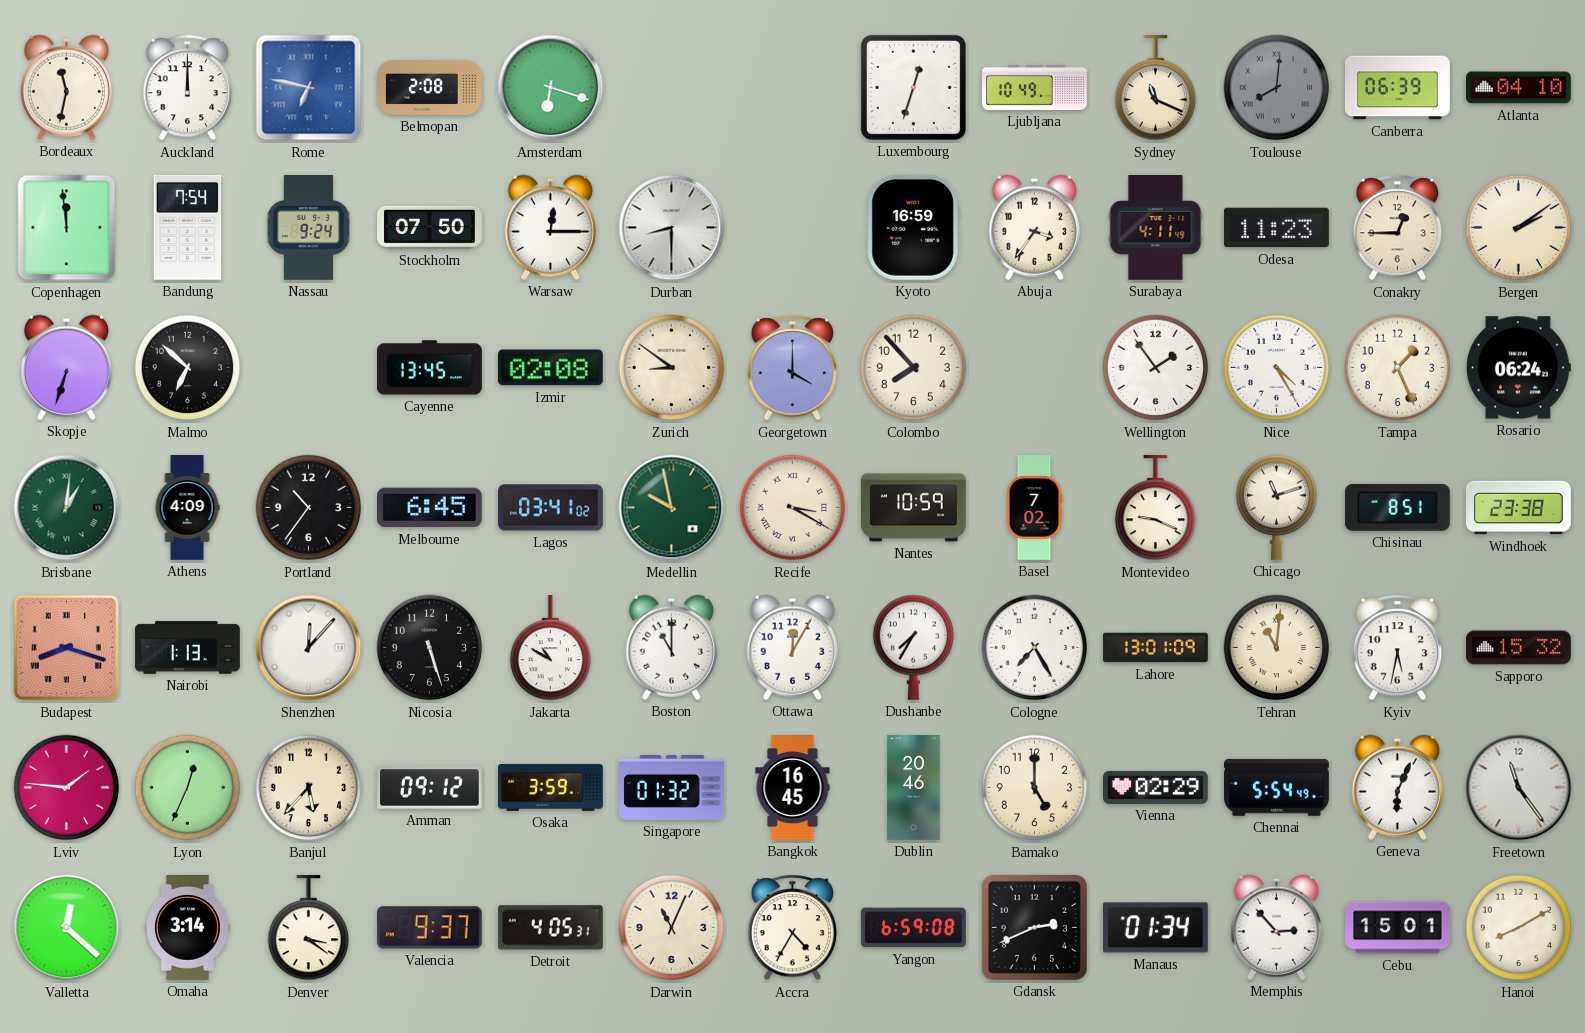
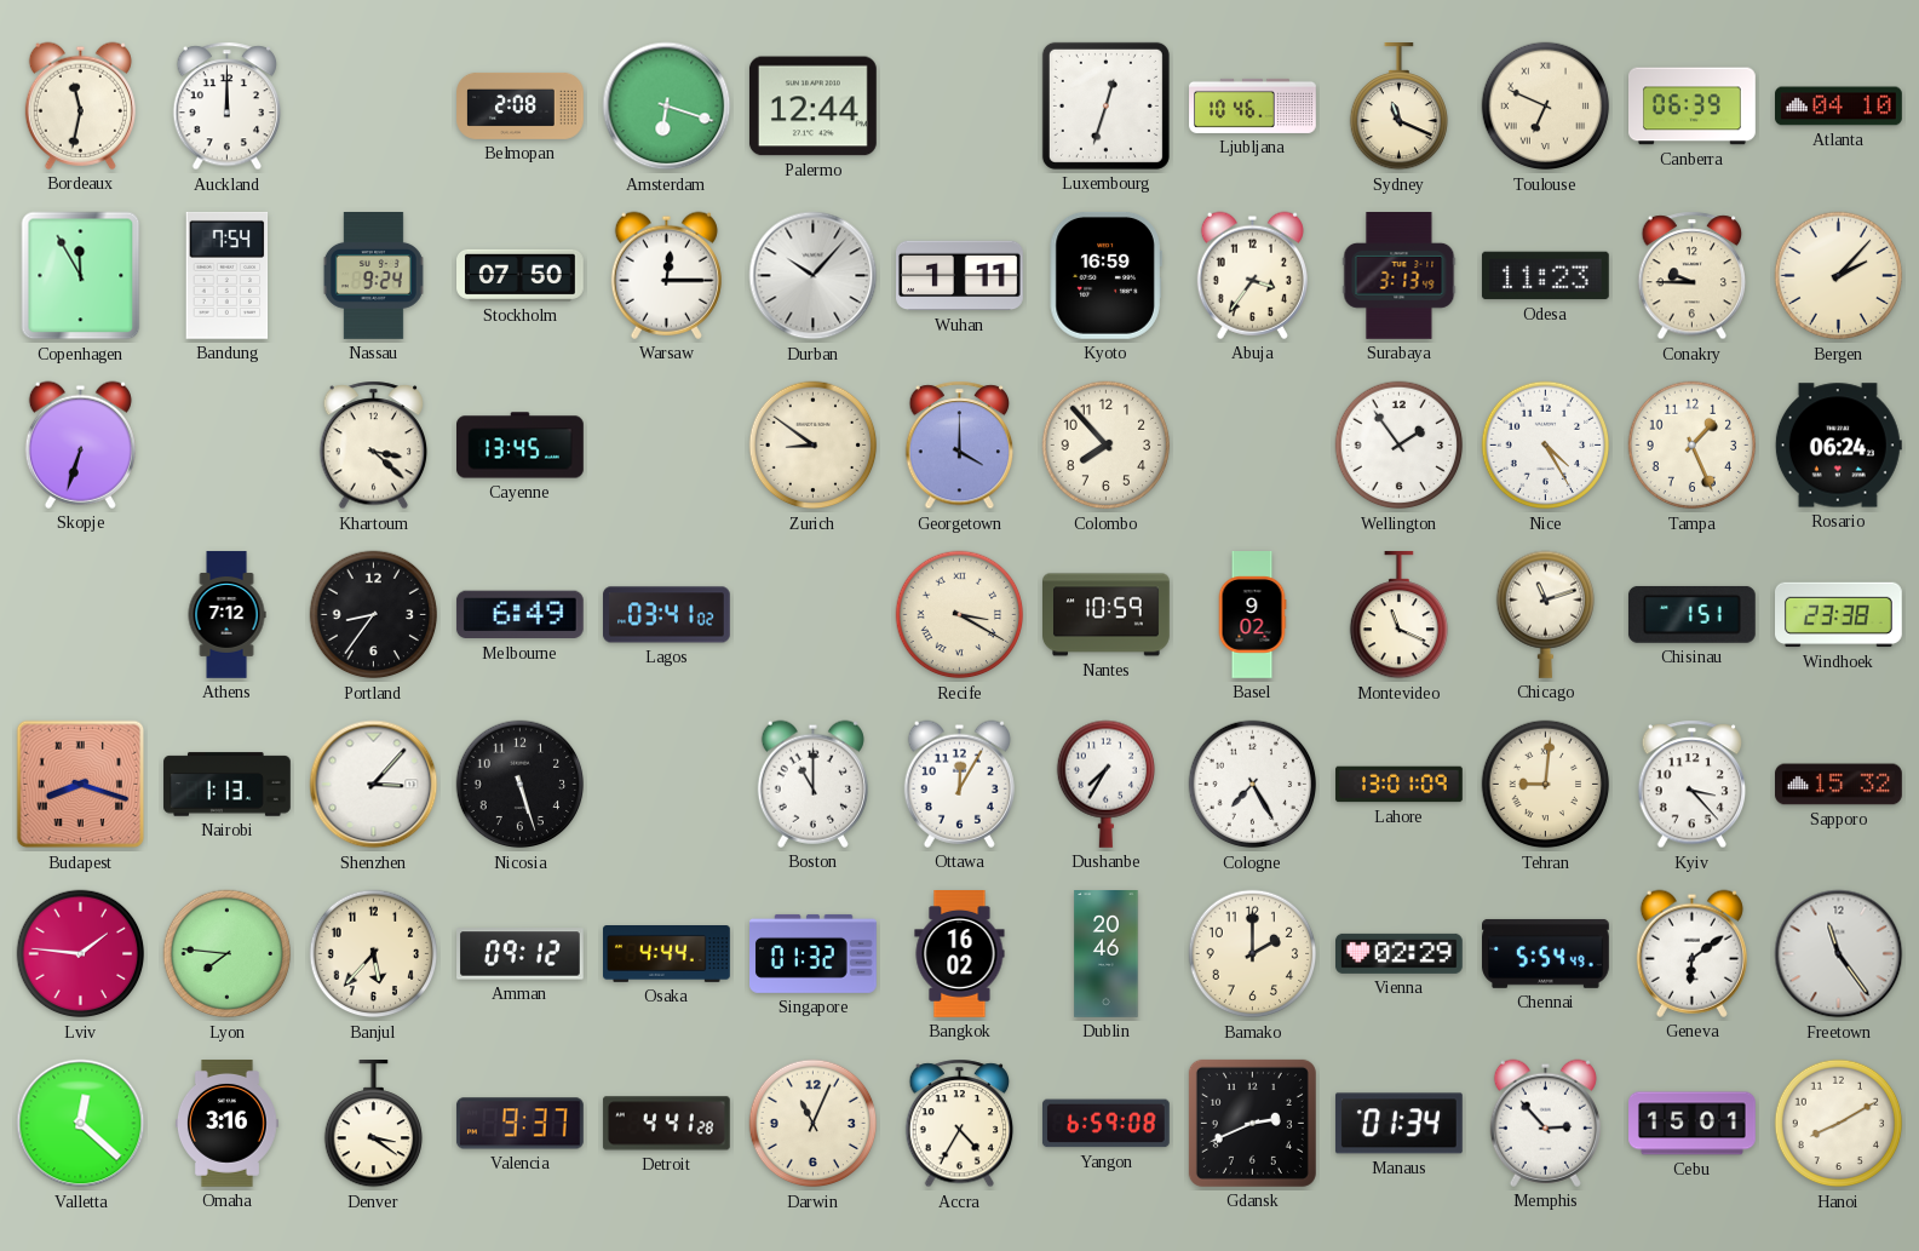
Rome: 6:47 -> none (309, 88)
Palermo: none -> 12:44 (812, 107)
Ljubljana: 10:49 -> 10:46 (1253, 105)
Toulouse: 8:01 -> 6:49 (1546, 107)
Toulouse dial: grey -> cream (1546, 107)
Copenhagen: 11:59 -> 11:55 (81, 276)
Durban: 8:30 -> 10:07 (814, 276)
Wuhan: none -> 1:11 (960, 276)
Surabaya: 4:11 -> 3:13 (1400, 276)
Conakry: 12:45 -> 9:45 (1693, 276)
Bergen: 2:09 -> 2:07 (1839, 276)
Malmo: 6:52 -> none (188, 368)
Khartoum: none -> 3:22 (374, 446)
Izmir: 02:08 -> none (550, 368)
Brisbane: 1:01 -> none (67, 508)
Athens: 4:09 -> 7:12 (226, 615)
Portland: 10:36 -> 8:36 (374, 615)
Melbourne: 6:45 -> 6:49 (519, 615)
Medellin: 9:58 -> none (672, 508)
Basel: 7:02 -> 9:02 (1252, 615)
Montevideo: 9:19 -> 11:19 (1398, 616)
Chisinau: 8:51 -> 1:51 (1691, 614)
Shenzhen: 12:07 -> 3:07 (374, 785)
Jakarta: 10:50 -> none (550, 649)
Tehran: 11:01 -> 9:01 (1546, 785)
Kyiv: 5:32 -> 3:23 (1693, 785)
Lyon: 12:34 -> 7:46 (228, 954)
Osaka: 3:59 -> 4:44 (667, 954)
Bangkok: 16:45 -> 16:02 (960, 954)
Bamako: 5:00 -> 2:00 (1253, 954)
Geneva: 6:04 -> 6:09 (1691, 953)
Omaha: 3:14 -> 3:16 (226, 1124)
Detroit: 4:05 -> 4:41 (666, 1124)
